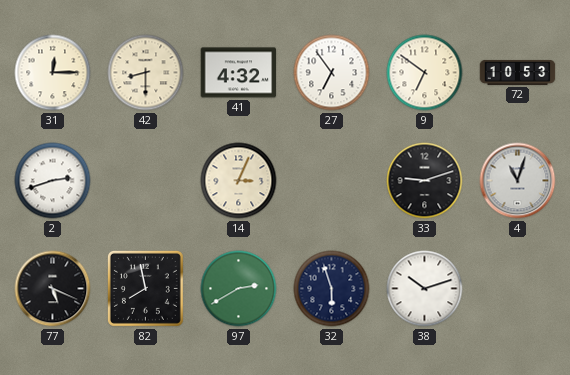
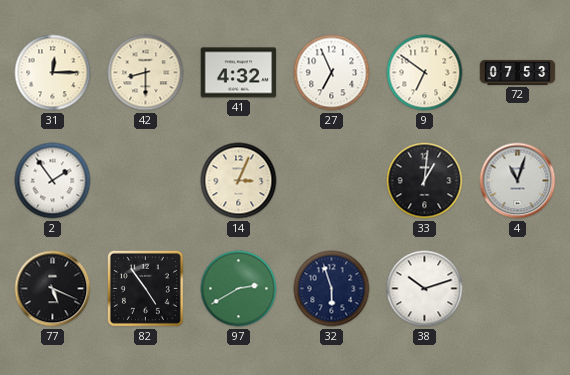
27: 6:54 -> 6:56 (332, 73)
72: 10:53 -> 07:53 (518, 72)
2: 2:42 -> 1:54 (53, 181)
33: 9:12 -> 1:01 (425, 181)
82: 7:58 -> 4:54 (145, 288)
